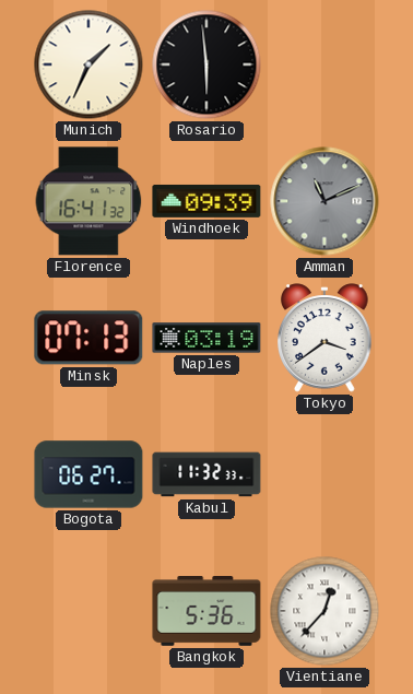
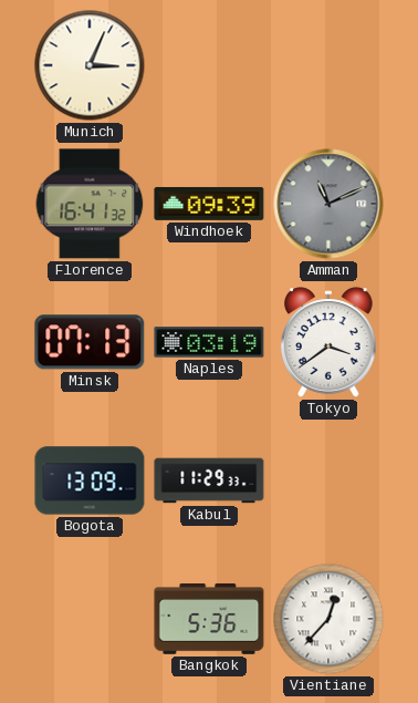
Munich: 1:34 -> 3:04 (90, 65)
Rosario: 5:59 -> none (206, 64)
Bogota: 06:27 -> 13:09 (90, 480)
Kabul: 11:32 -> 11:29 (209, 480)
